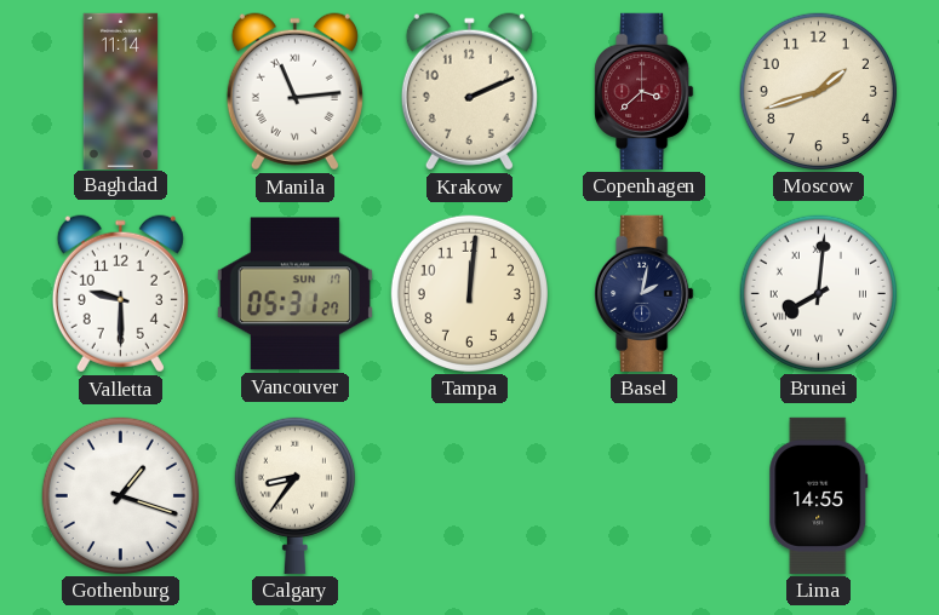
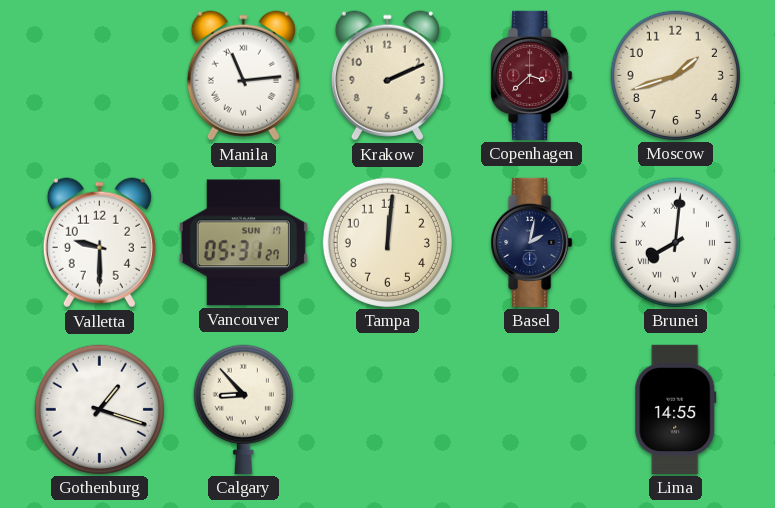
Baghdad: 11:14 -> none (121, 91)
Calgary: 8:36 -> 8:53 (243, 409)
